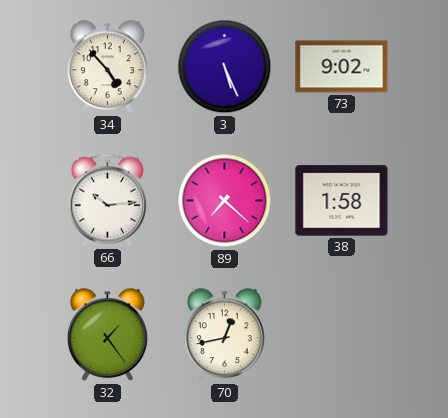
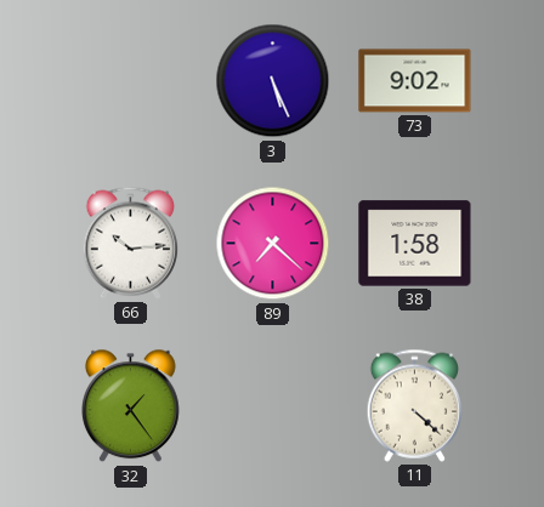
34: 4:53 -> none (108, 67)
70: 12:43 -> none (225, 335)
11: none -> 4:22 (415, 405)
